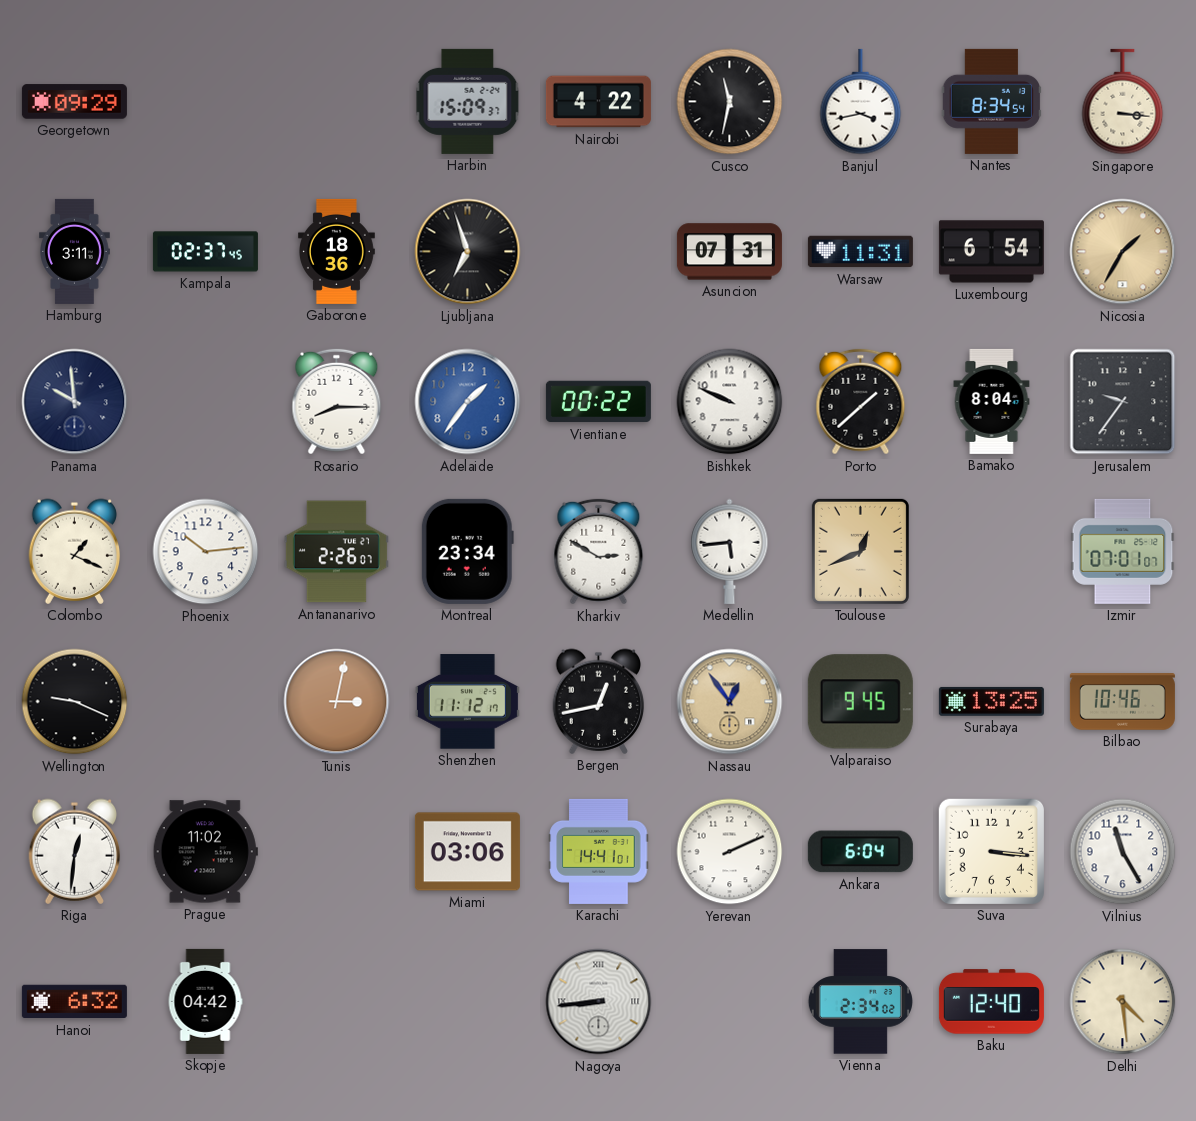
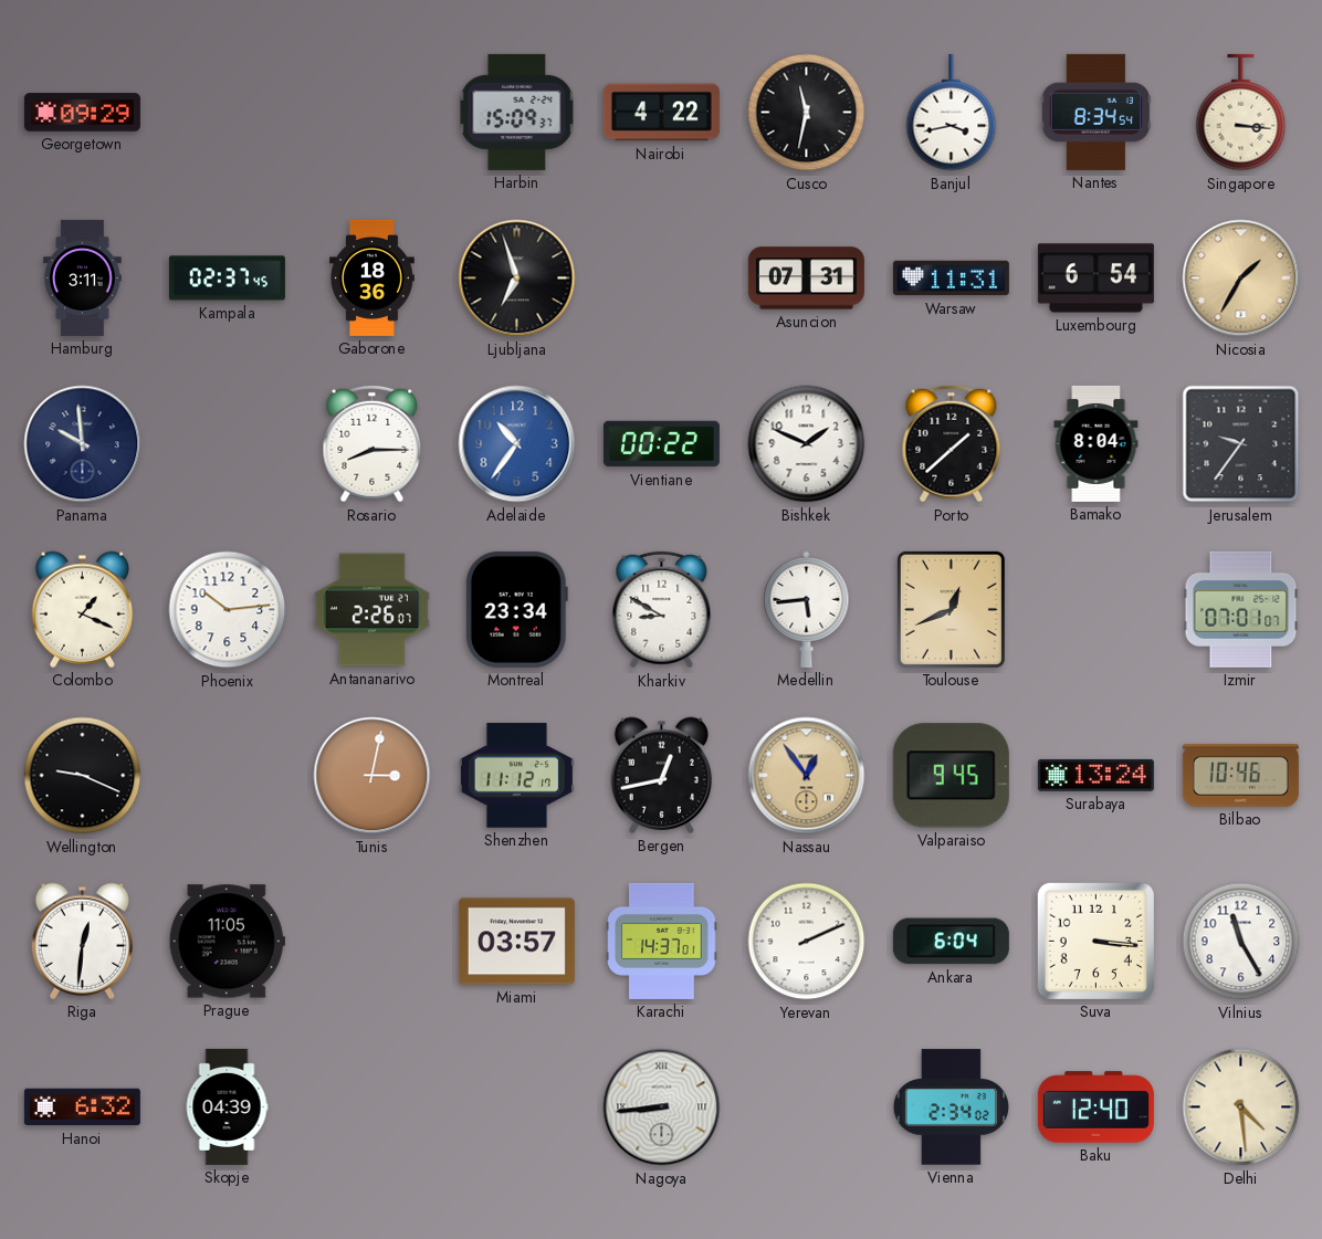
Adelaide: 1:36 -> 10:36 (517, 444)
Bishkek: 9:49 -> 1:49 (807, 444)
Kharkiv: 2:50 -> 8:50 (662, 610)
Surabaya: 13:25 -> 13:24 (1095, 775)
Prague: 11:02 -> 11:05 (227, 942)
Miami: 03:06 -> 03:57 (516, 942)
Karachi: 14:41 -> 14:37 (662, 941)
Skopje: 04:42 -> 04:39 (227, 1106)
